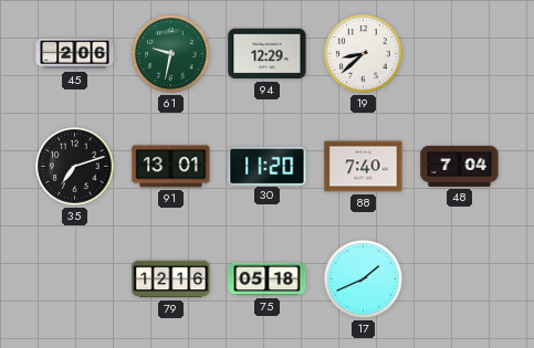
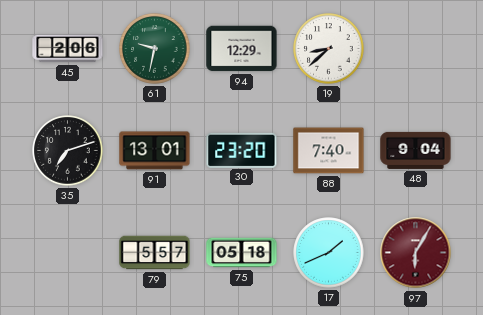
30: 11:20 -> 23:20 (242, 150)
48: 7:04 -> 9:04 (416, 150)
79: 12:16 -> 5:57 (155, 253)
97: none -> 6:05 (416, 253)
